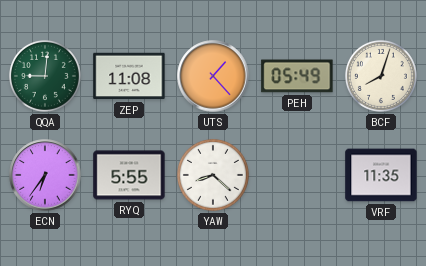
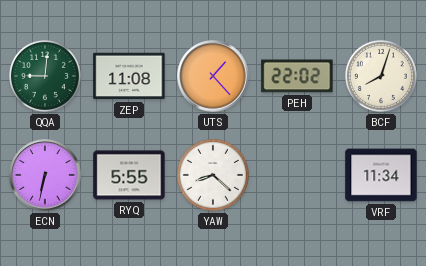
PEH: 05:49 -> 22:02 (297, 76)
ECN: 6:36 -> 6:32 (45, 175)
VRF: 11:35 -> 11:34 (381, 175)
